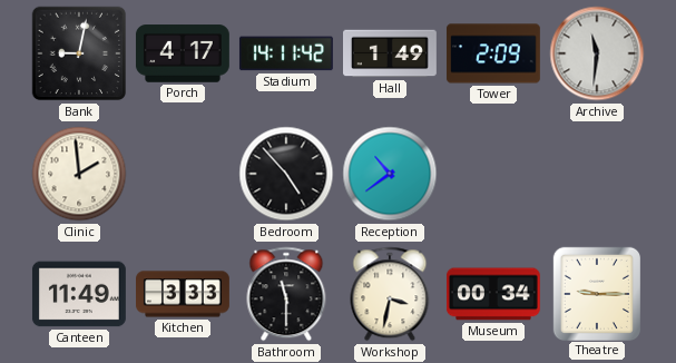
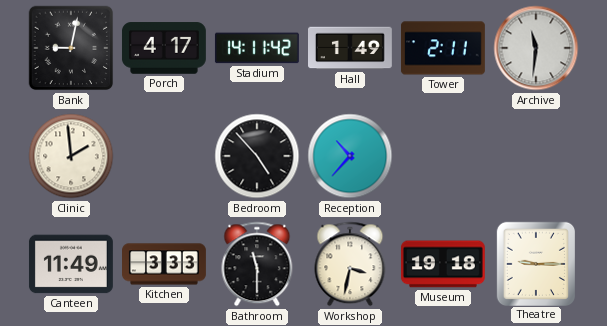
Tower: 2:09 -> 2:11 (443, 48)
Reception: 10:39 -> 10:37 (350, 156)
Museum: 00:34 -> 19:18 (443, 264)
